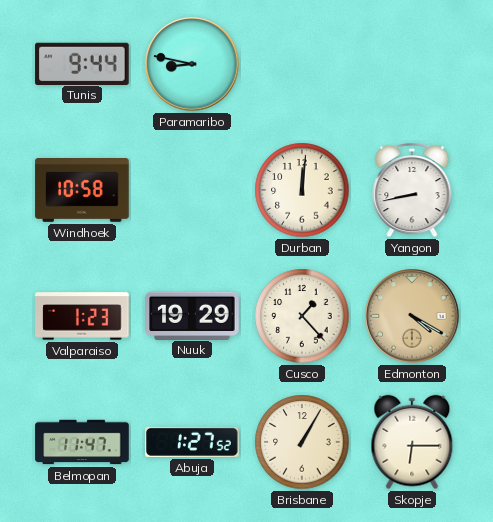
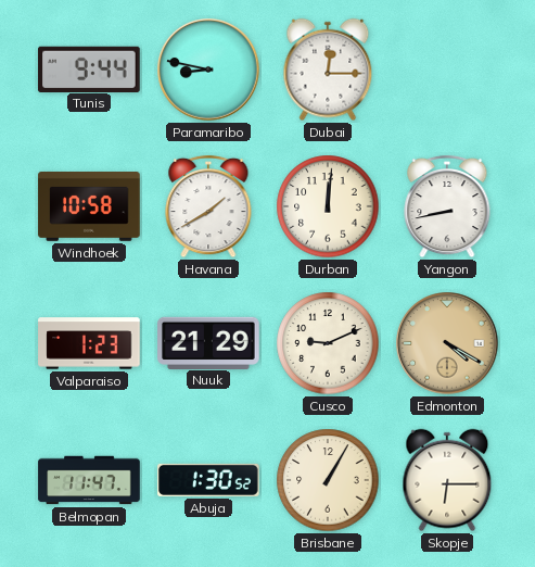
Dubai: none -> 12:15 (328, 70)
Havana: none -> 1:40 (208, 206)
Nuuk: 19:29 -> 21:29 (208, 342)
Cusco: 1:23 -> 9:11 (328, 343)
Abuja: 1:27 -> 1:30 (208, 480)
